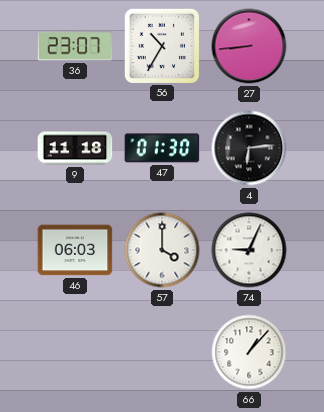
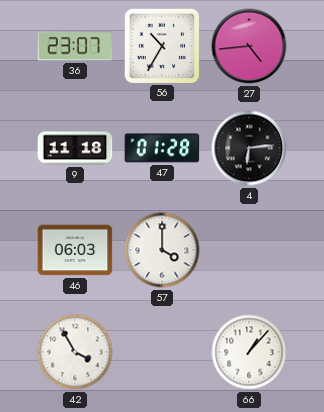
27: 8:44 -> 4:44 (249, 46)
47: 01:30 -> 01:28 (162, 148)
74: 9:04 -> none (249, 250)
42: none -> 3:55 (75, 352)
